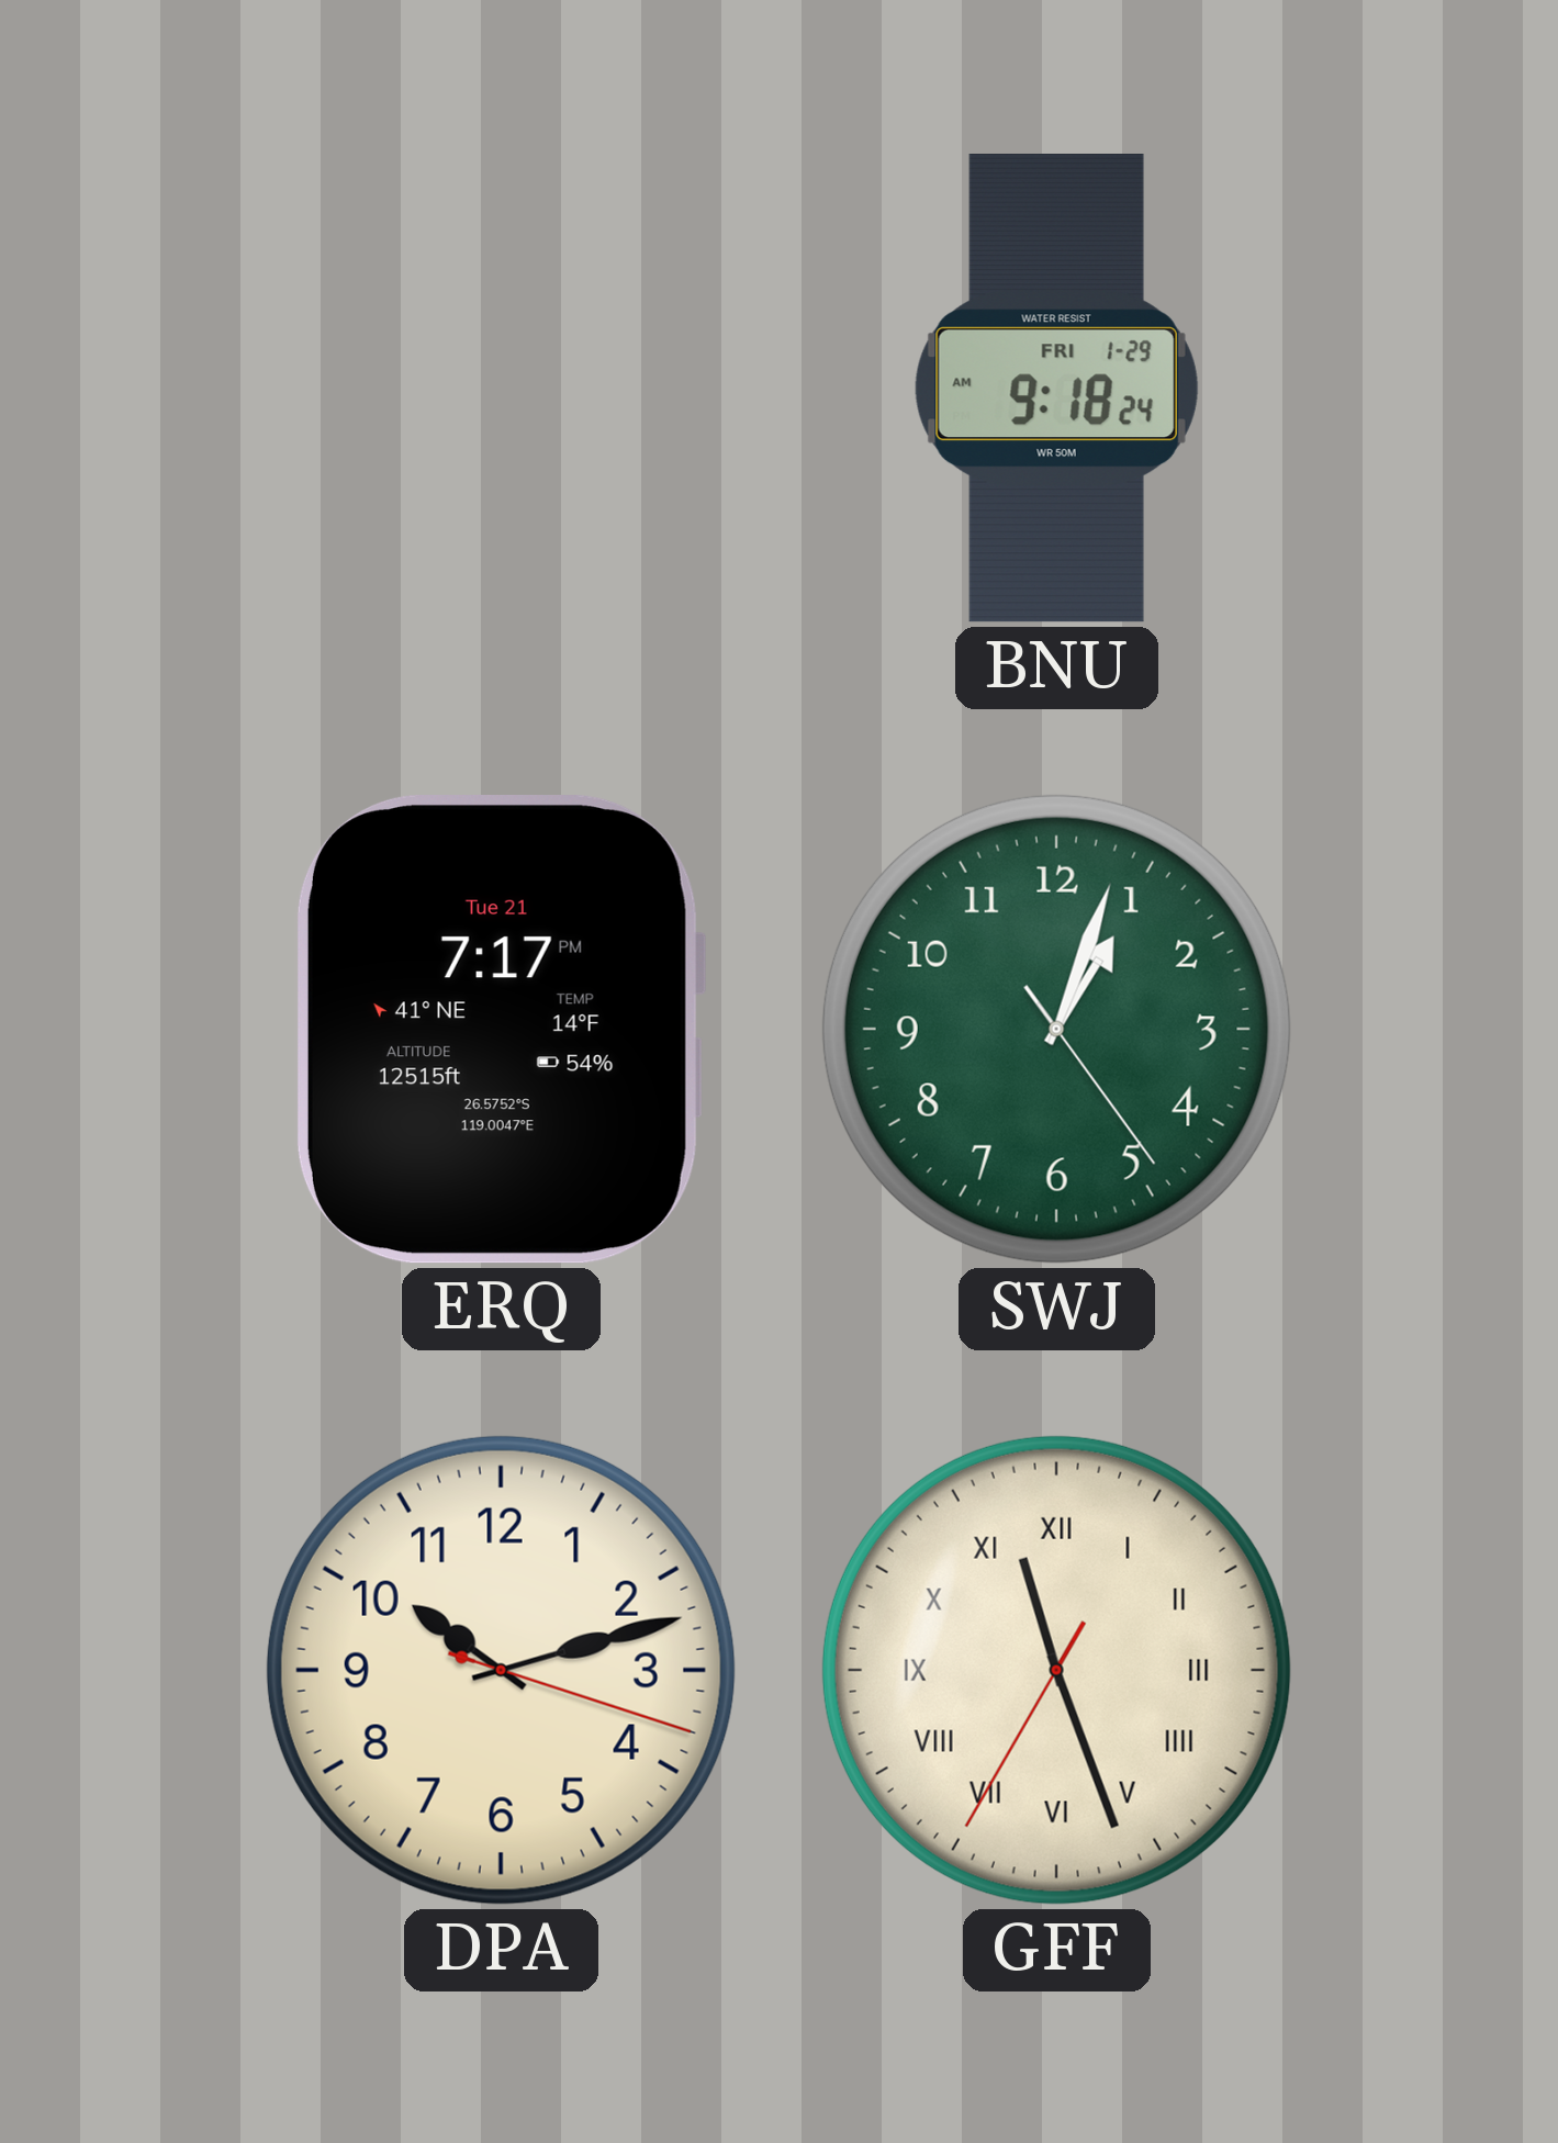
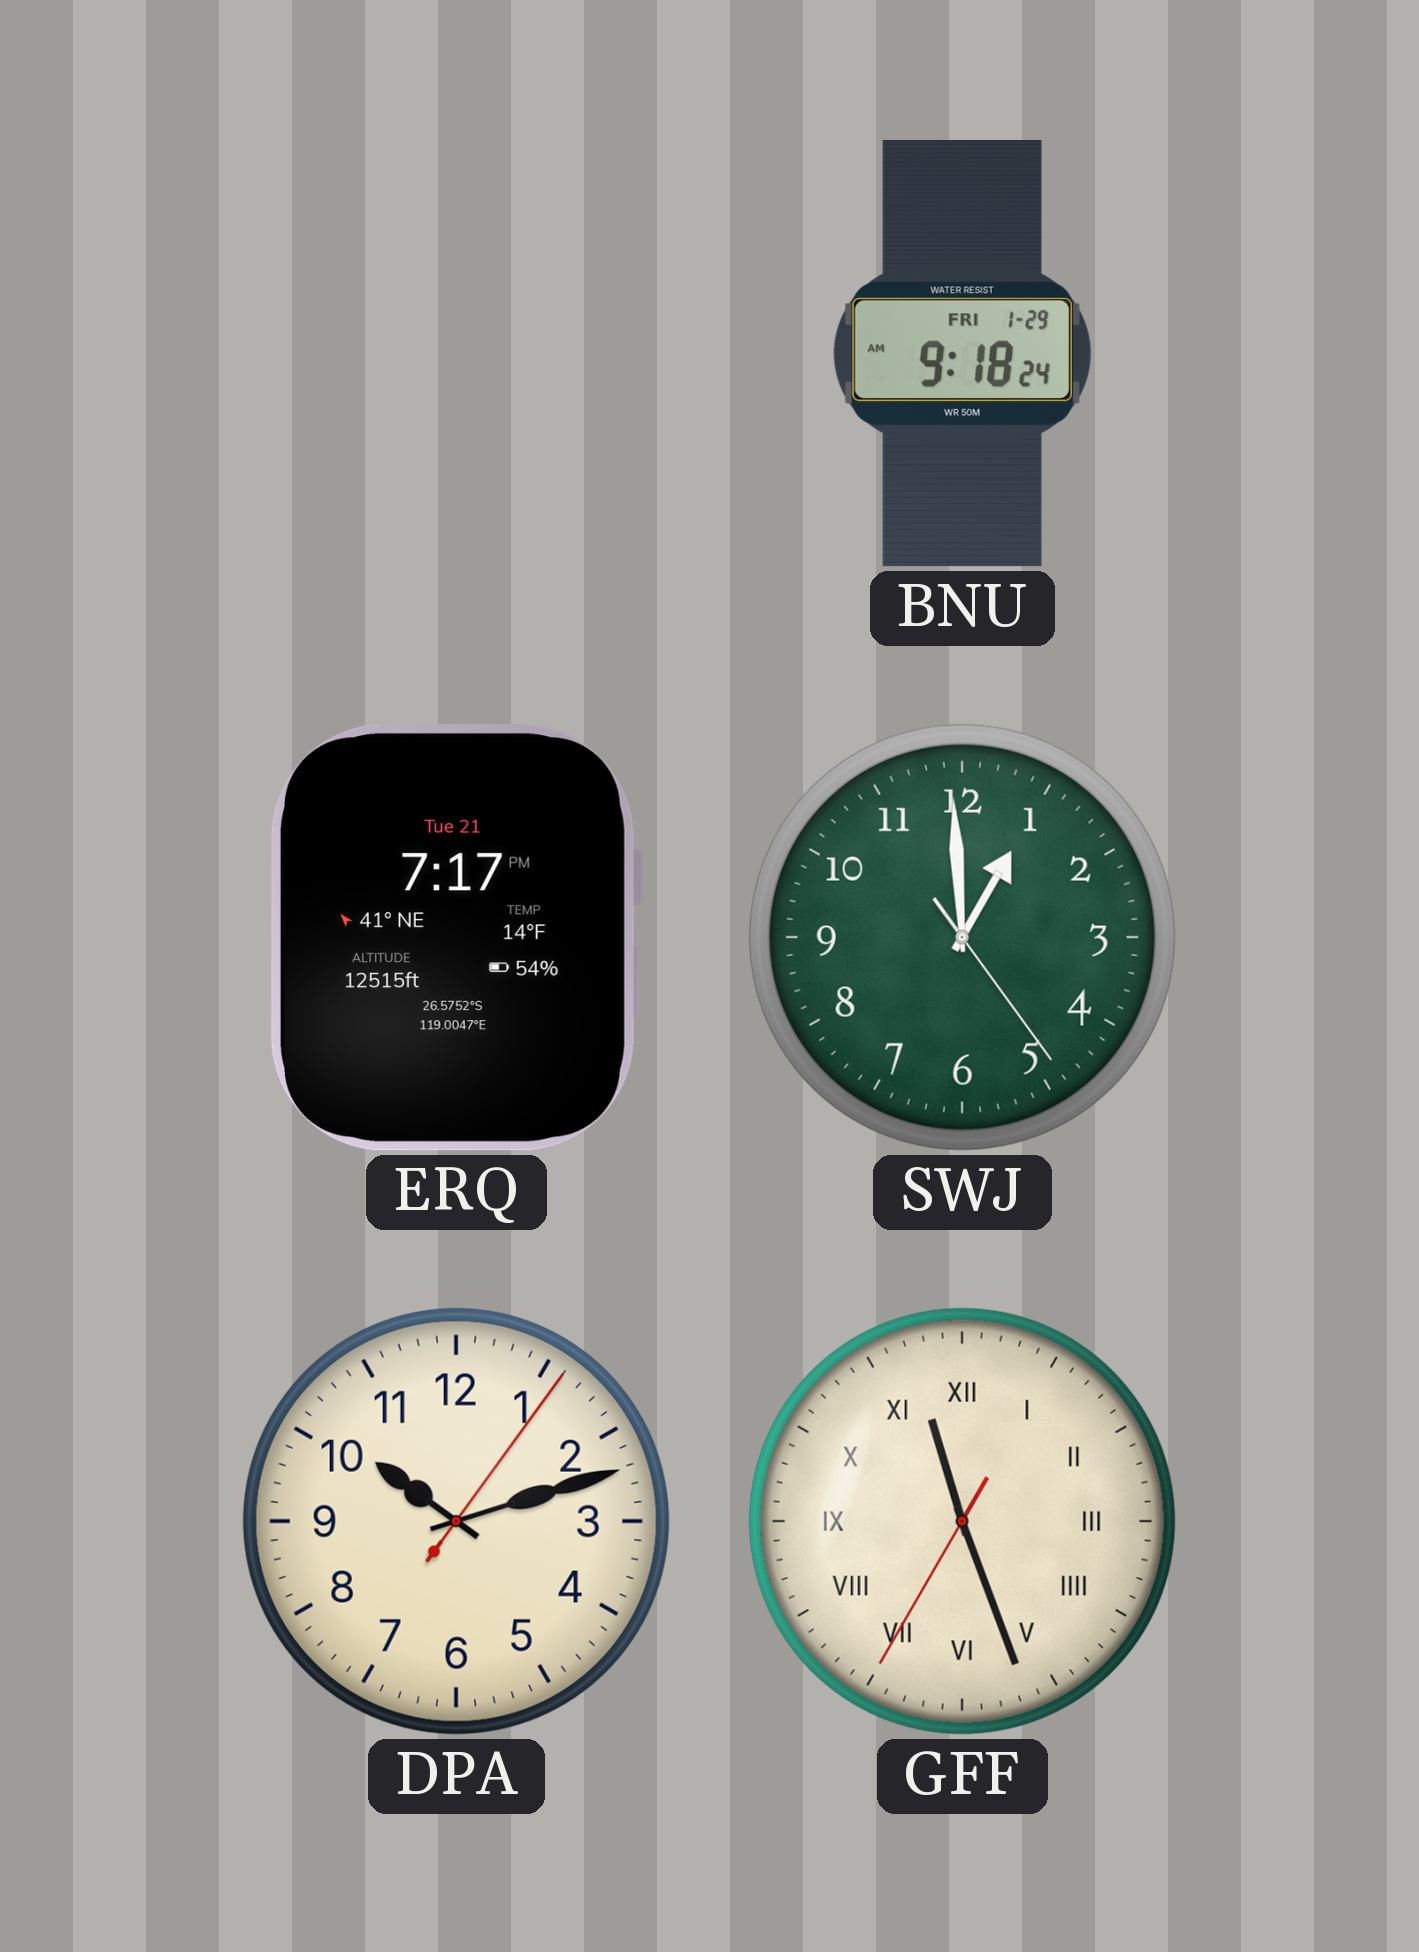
SWJ: 1:03 -> 12:59 (962, 937)
DPA: 10:12:18 -> 10:12:06 (456, 1521)
